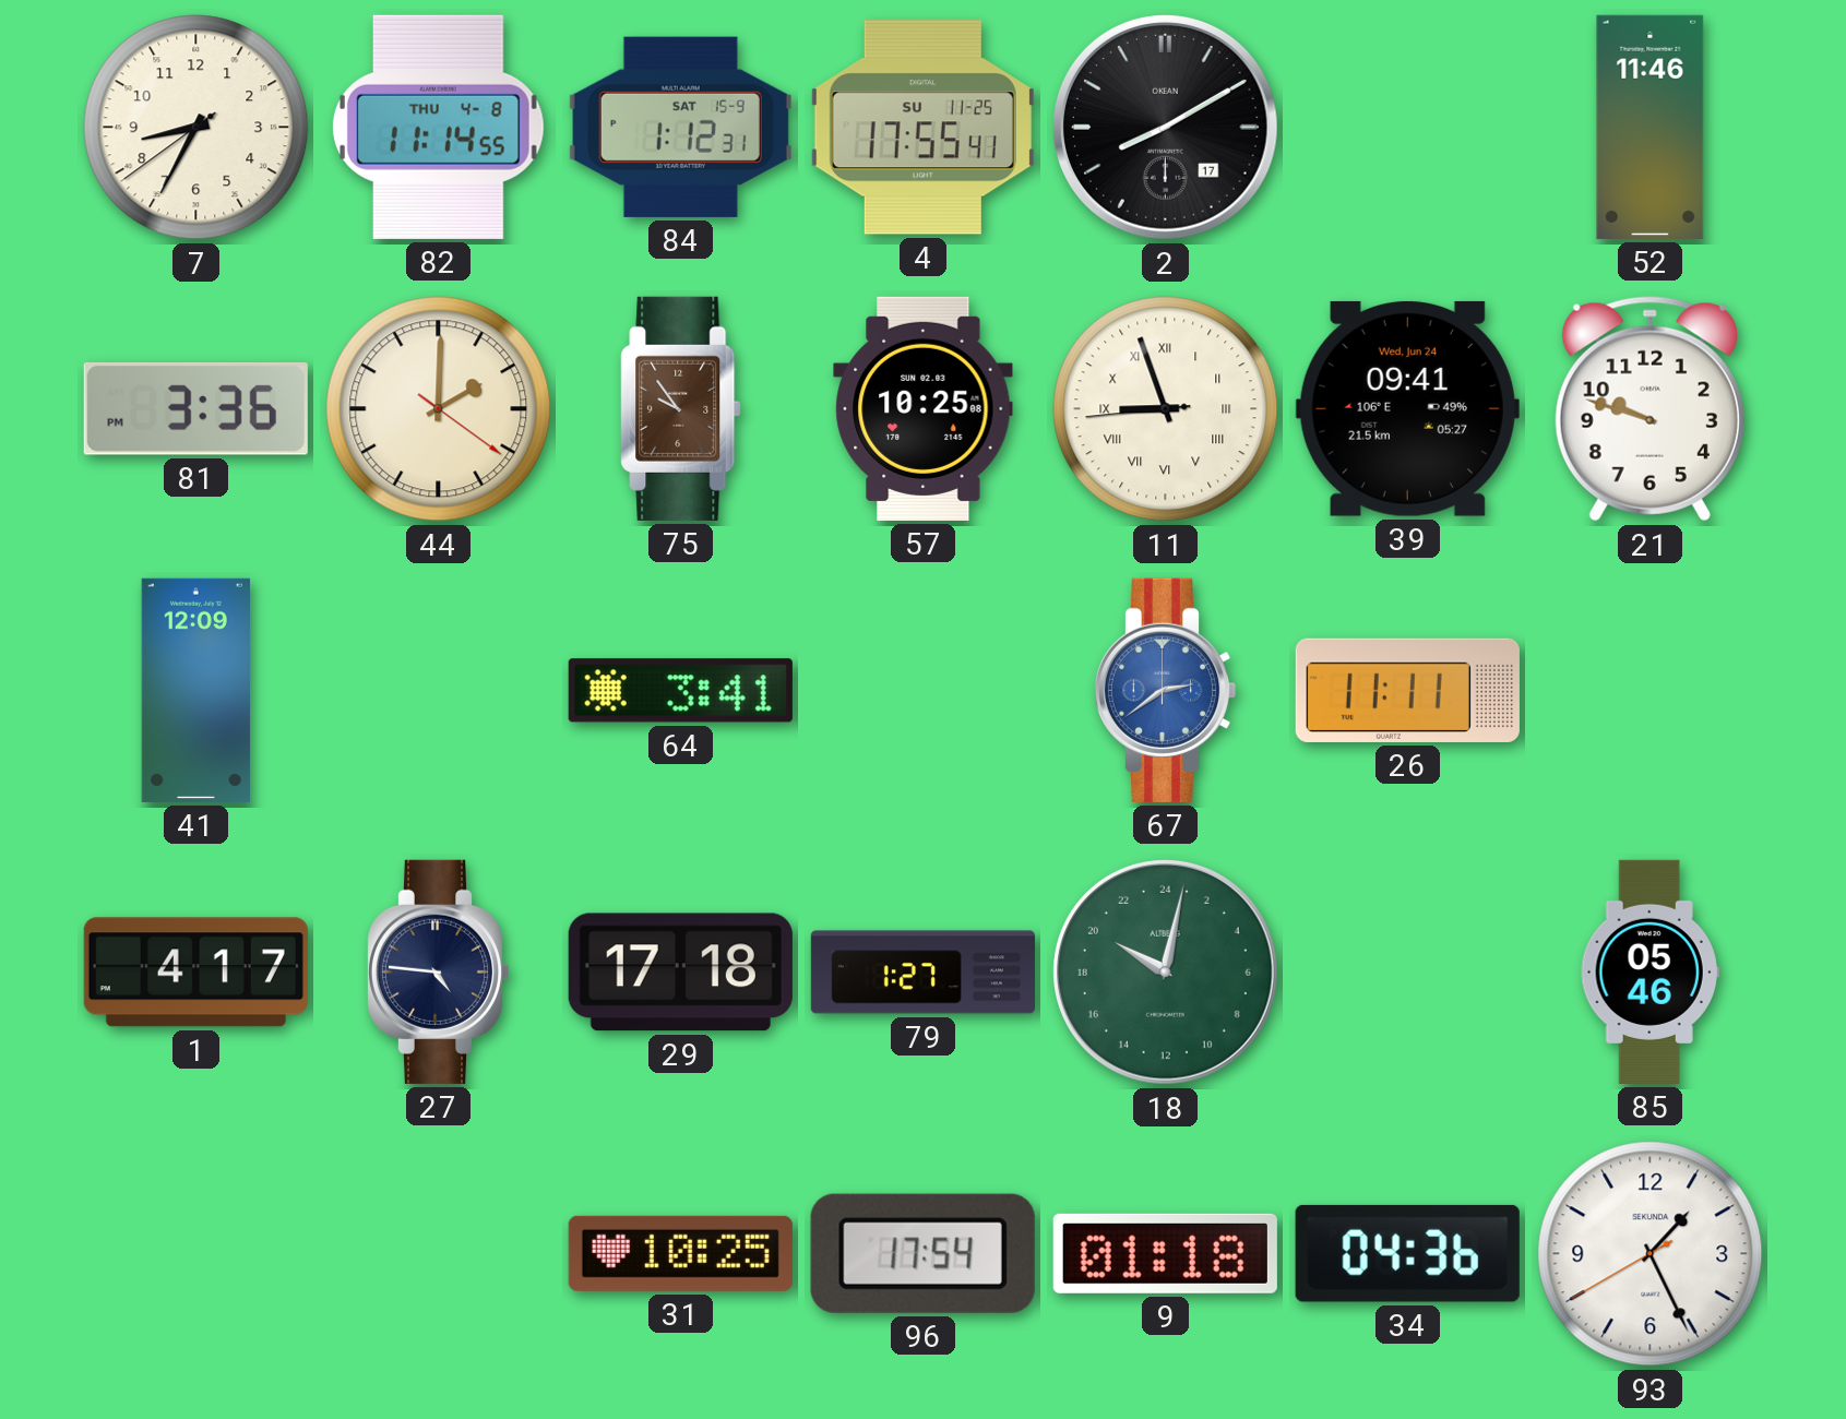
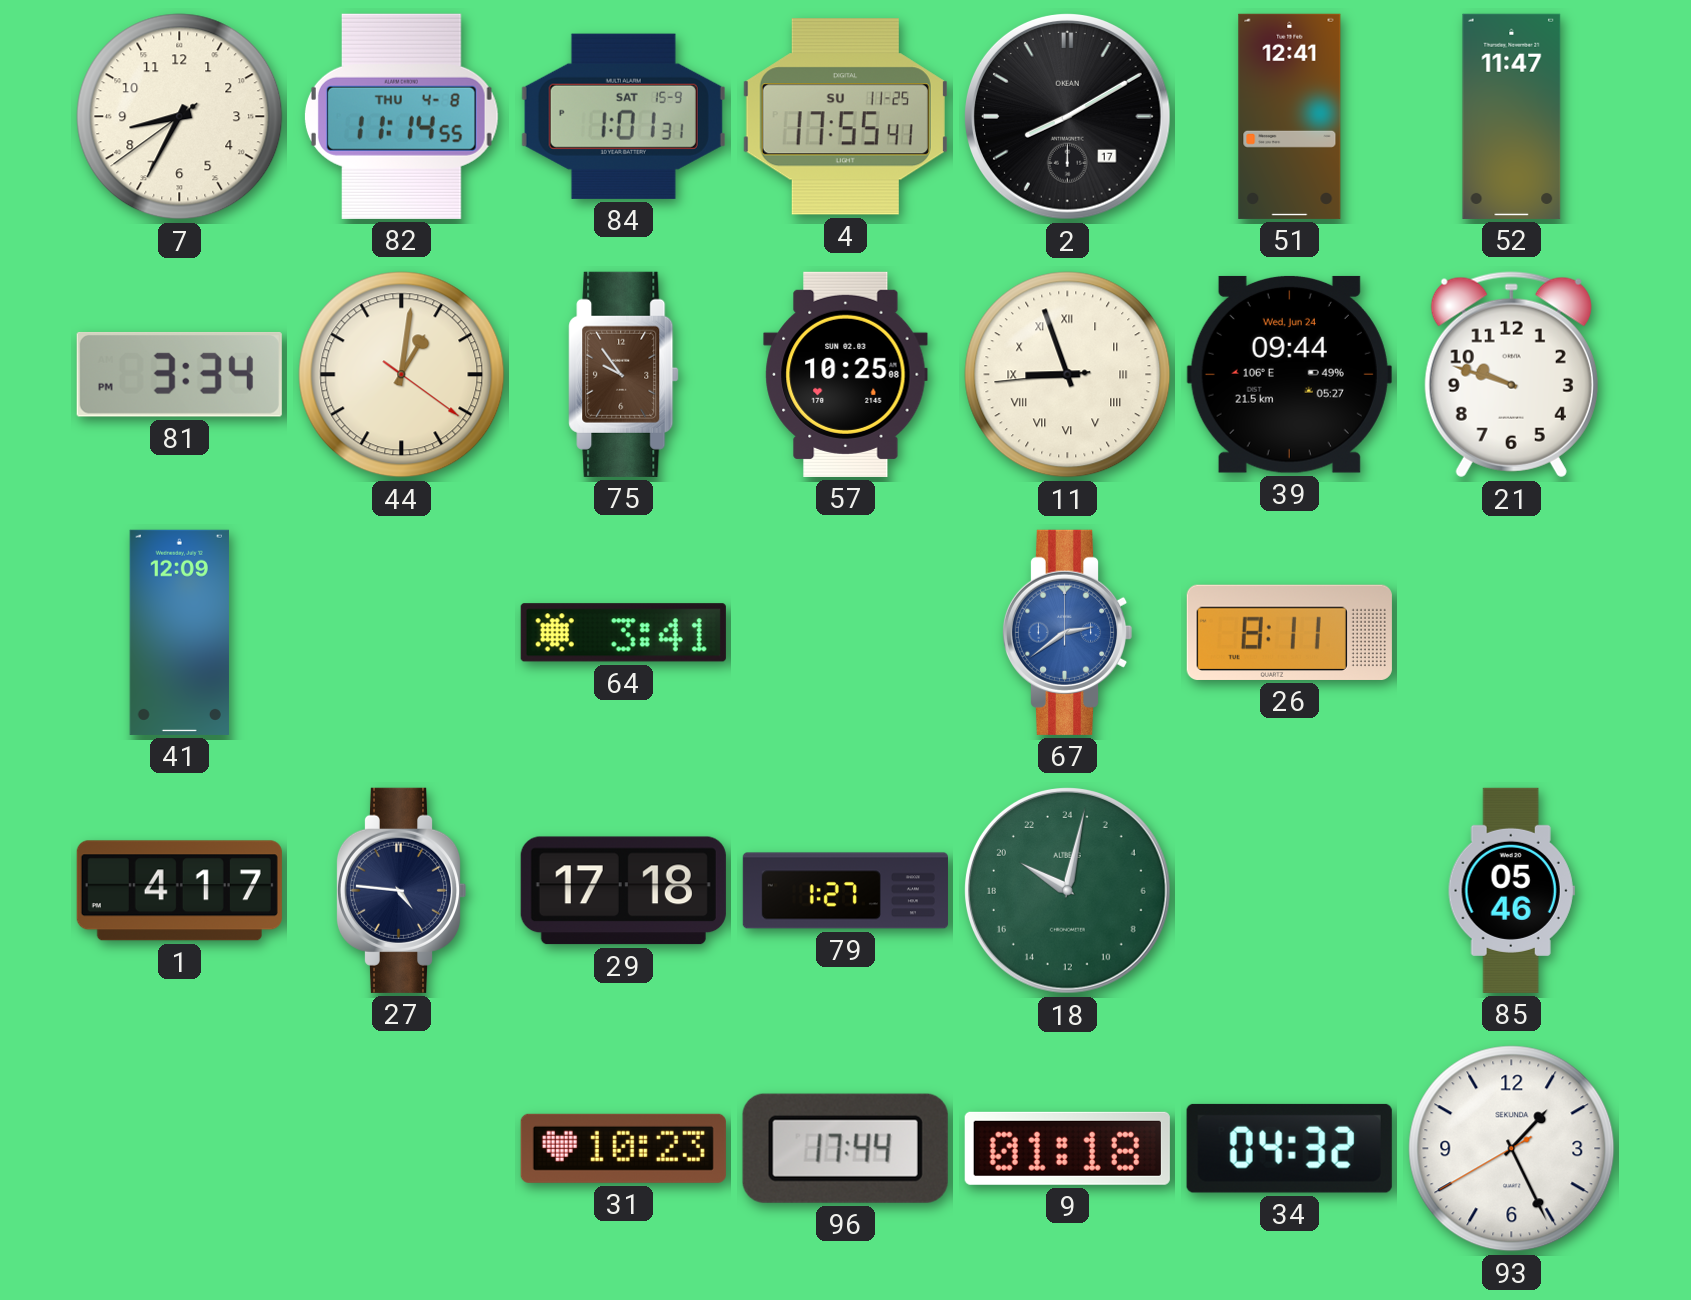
84: 1:12 -> 1:01 (623, 116)
51: none -> 12:41 (1290, 116)
52: 11:46 -> 11:47 (1512, 116)
81: 3:36 -> 3:34 (179, 374)
44: 2:00 -> 1:01 (402, 375)
39: 09:41 -> 09:44 (1289, 374)
26: 11:11 -> 8:11 (1289, 632)
31: 10:25 -> 10:23 (623, 1148)
96: 17:54 -> 17:44 (845, 1148)
34: 04:36 -> 04:32 (1289, 1148)
